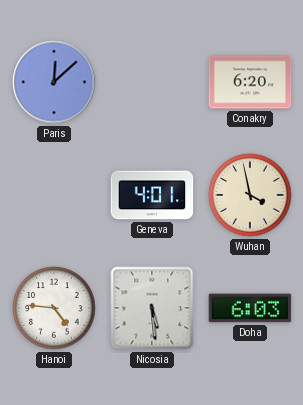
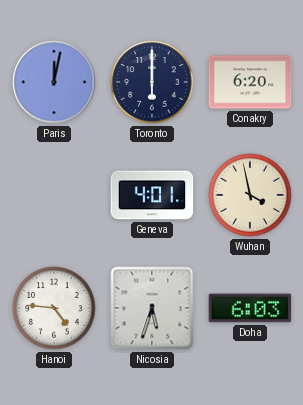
Paris: 12:08 -> 12:02 (54, 82)
Toronto: none -> 6:00 (152, 82)
Nicosia: 5:29 -> 5:33 (152, 308)
